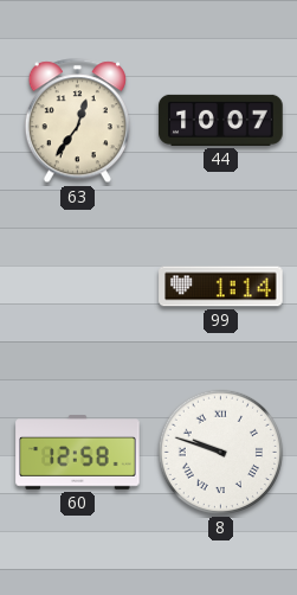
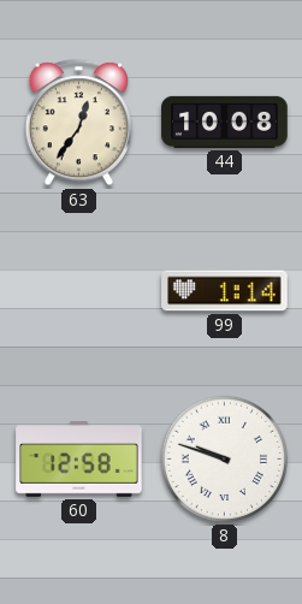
44: 10:07 -> 10:08 (225, 122)
